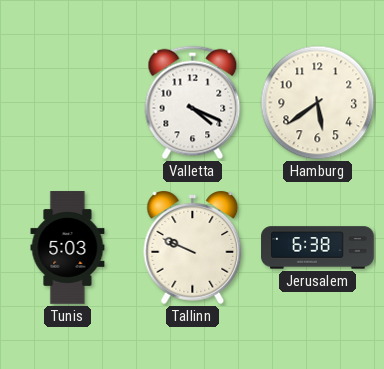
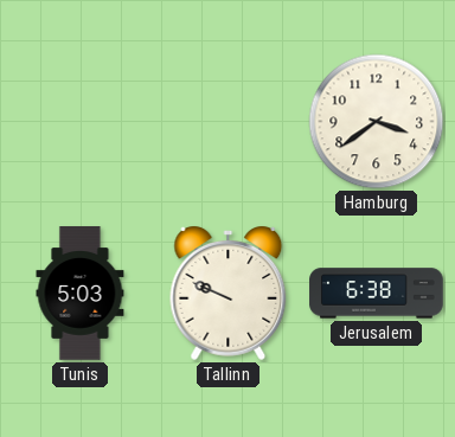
Valletta: 4:19 -> none (193, 103)
Hamburg: 5:39 -> 3:39 (377, 122)
